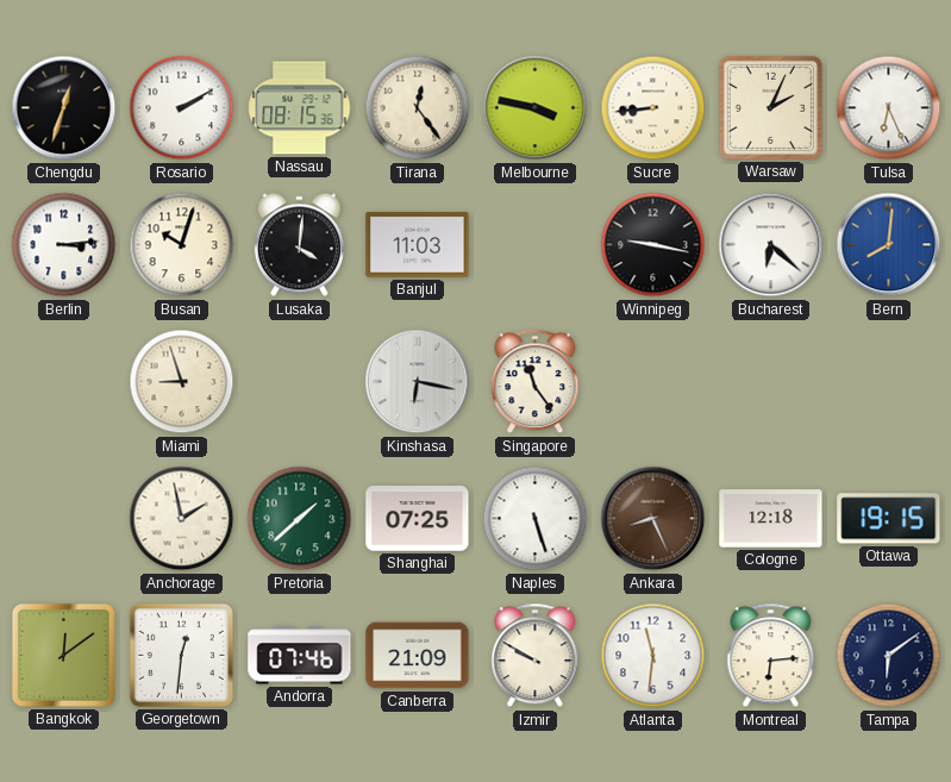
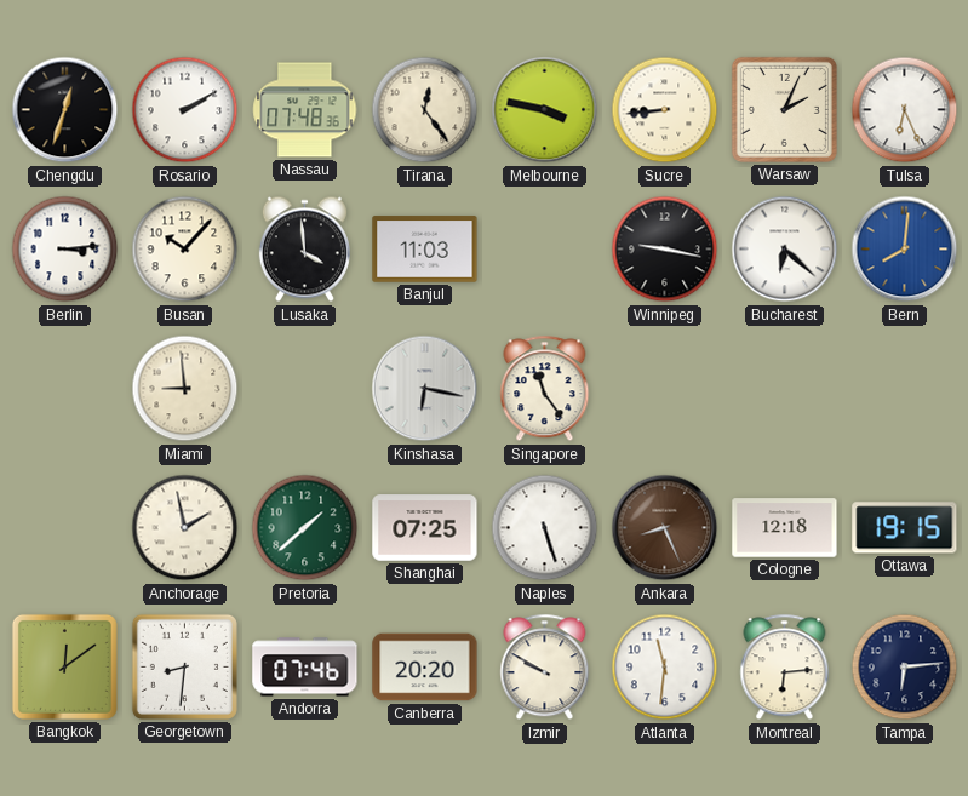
Nassau: 08:15 -> 07:48 (305, 110)
Busan: 10:03 -> 10:07 (185, 250)
Lusaka: 4:01 -> 3:59 (304, 250)
Miami: 8:57 -> 8:59 (185, 389)
Georgetown: 12:31 -> 8:31 (184, 666)
Canberra: 21:09 -> 20:20 (425, 668)
Tampa: 6:09 -> 6:14 (905, 668)
